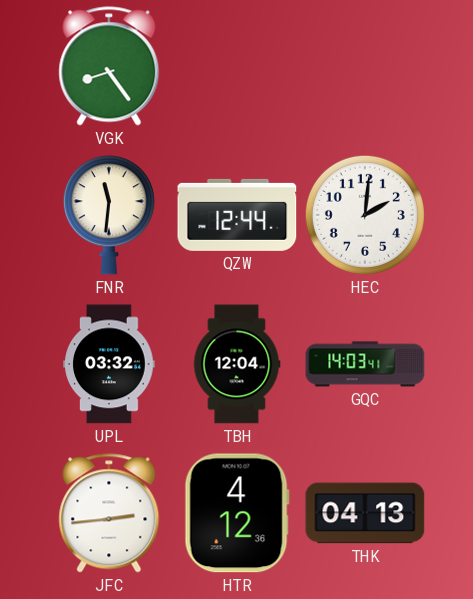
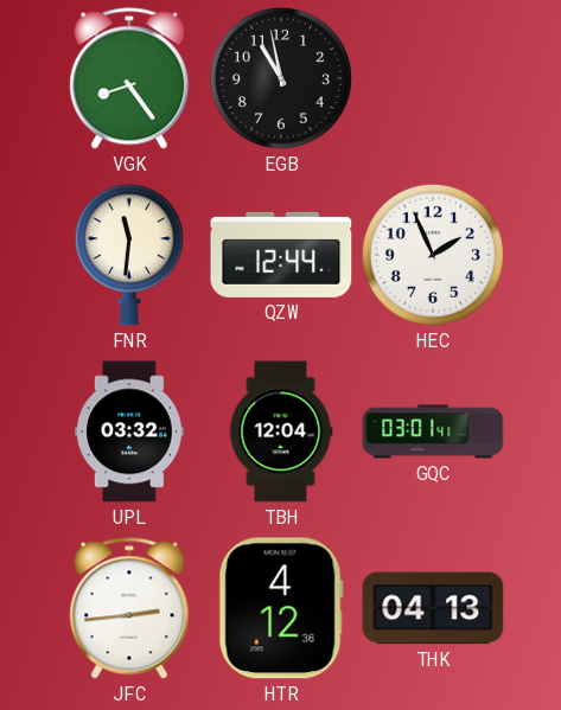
EGB: none -> 10:58 (281, 78)
HEC: 2:01 -> 1:56 (433, 255)
GQC: 14:03 -> 03:01 (433, 431)
